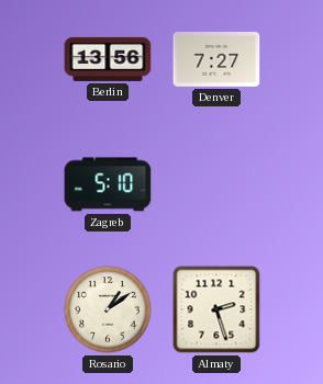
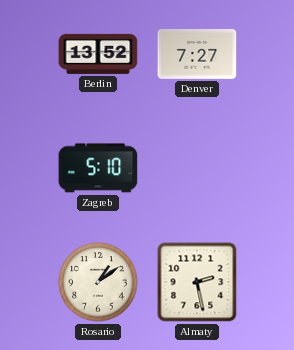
Berlin: 13:56 -> 13:52 (98, 54)
Almaty: 2:27 -> 2:28 (197, 282)
